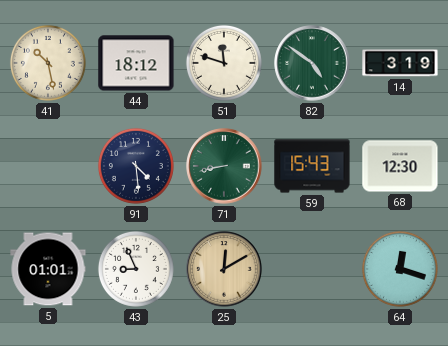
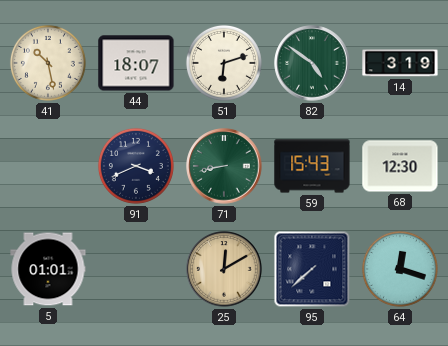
44: 18:12 -> 18:07 (136, 63)
51: 11:48 -> 6:12 (224, 63)
91: 4:29 -> 3:41 (136, 166)
43: 8:56 -> none (136, 269)
95: none -> 7:38 (312, 269)
